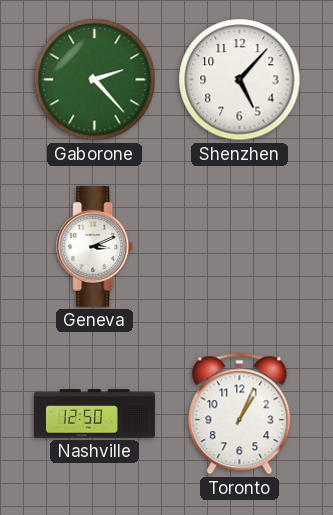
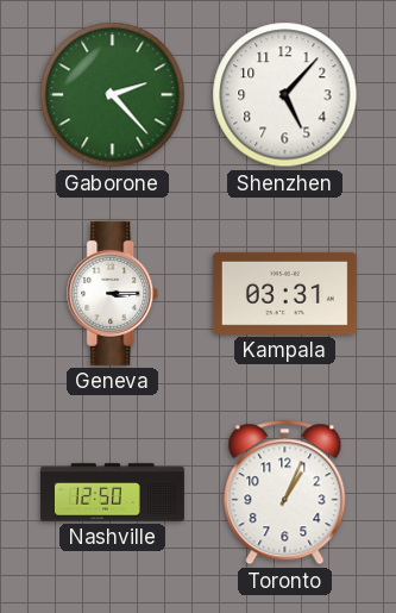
Geneva: 3:11 -> 3:15 (113, 293)
Kampala: none -> 03:31 (284, 293)
